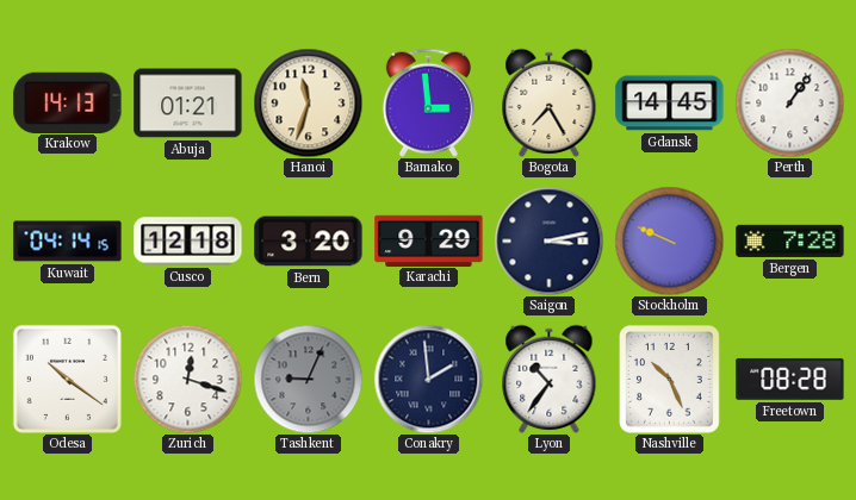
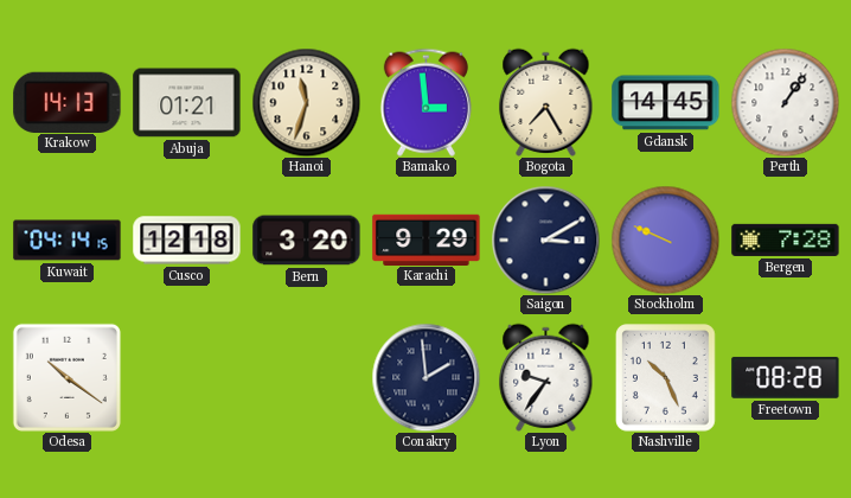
Saigon: 3:13 -> 3:10 (545, 240)
Zurich: 12:18 -> none (187, 379)
Tashkent: 9:04 -> none (308, 379)
Lyon: 10:36 -> 9:36 (546, 377)
